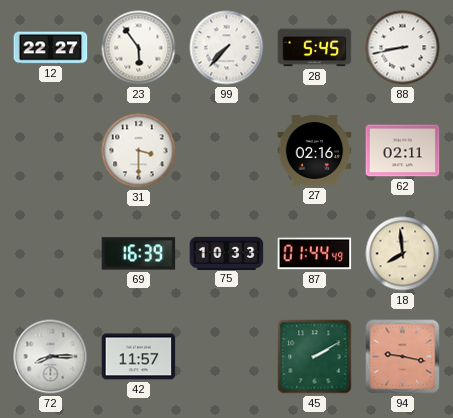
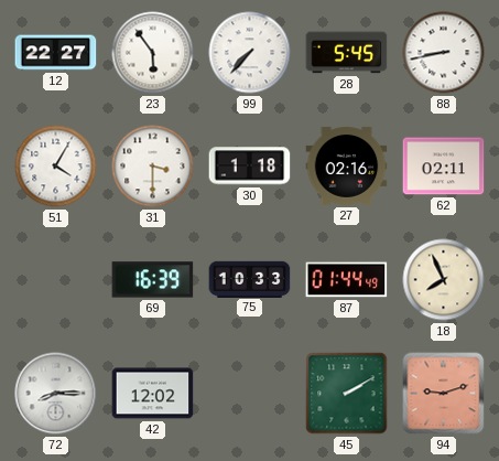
51: none -> 4:05 (56, 167)
30: none -> 1:18 (250, 167)
18: 7:59 -> 7:56 (444, 280)
42: 11:57 -> 12:02 (153, 394)
94: 9:17 -> 9:12 (444, 394)
